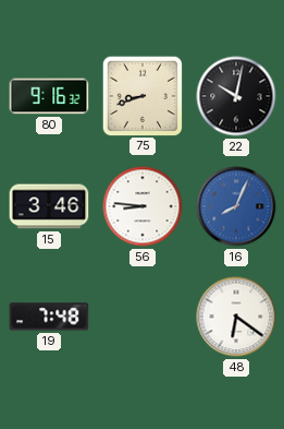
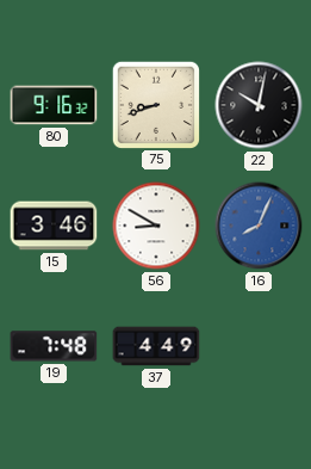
56: 8:46 -> 8:50 (156, 226)
37: none -> 4:49 (156, 346)
48: 6:21 -> none (236, 317)
